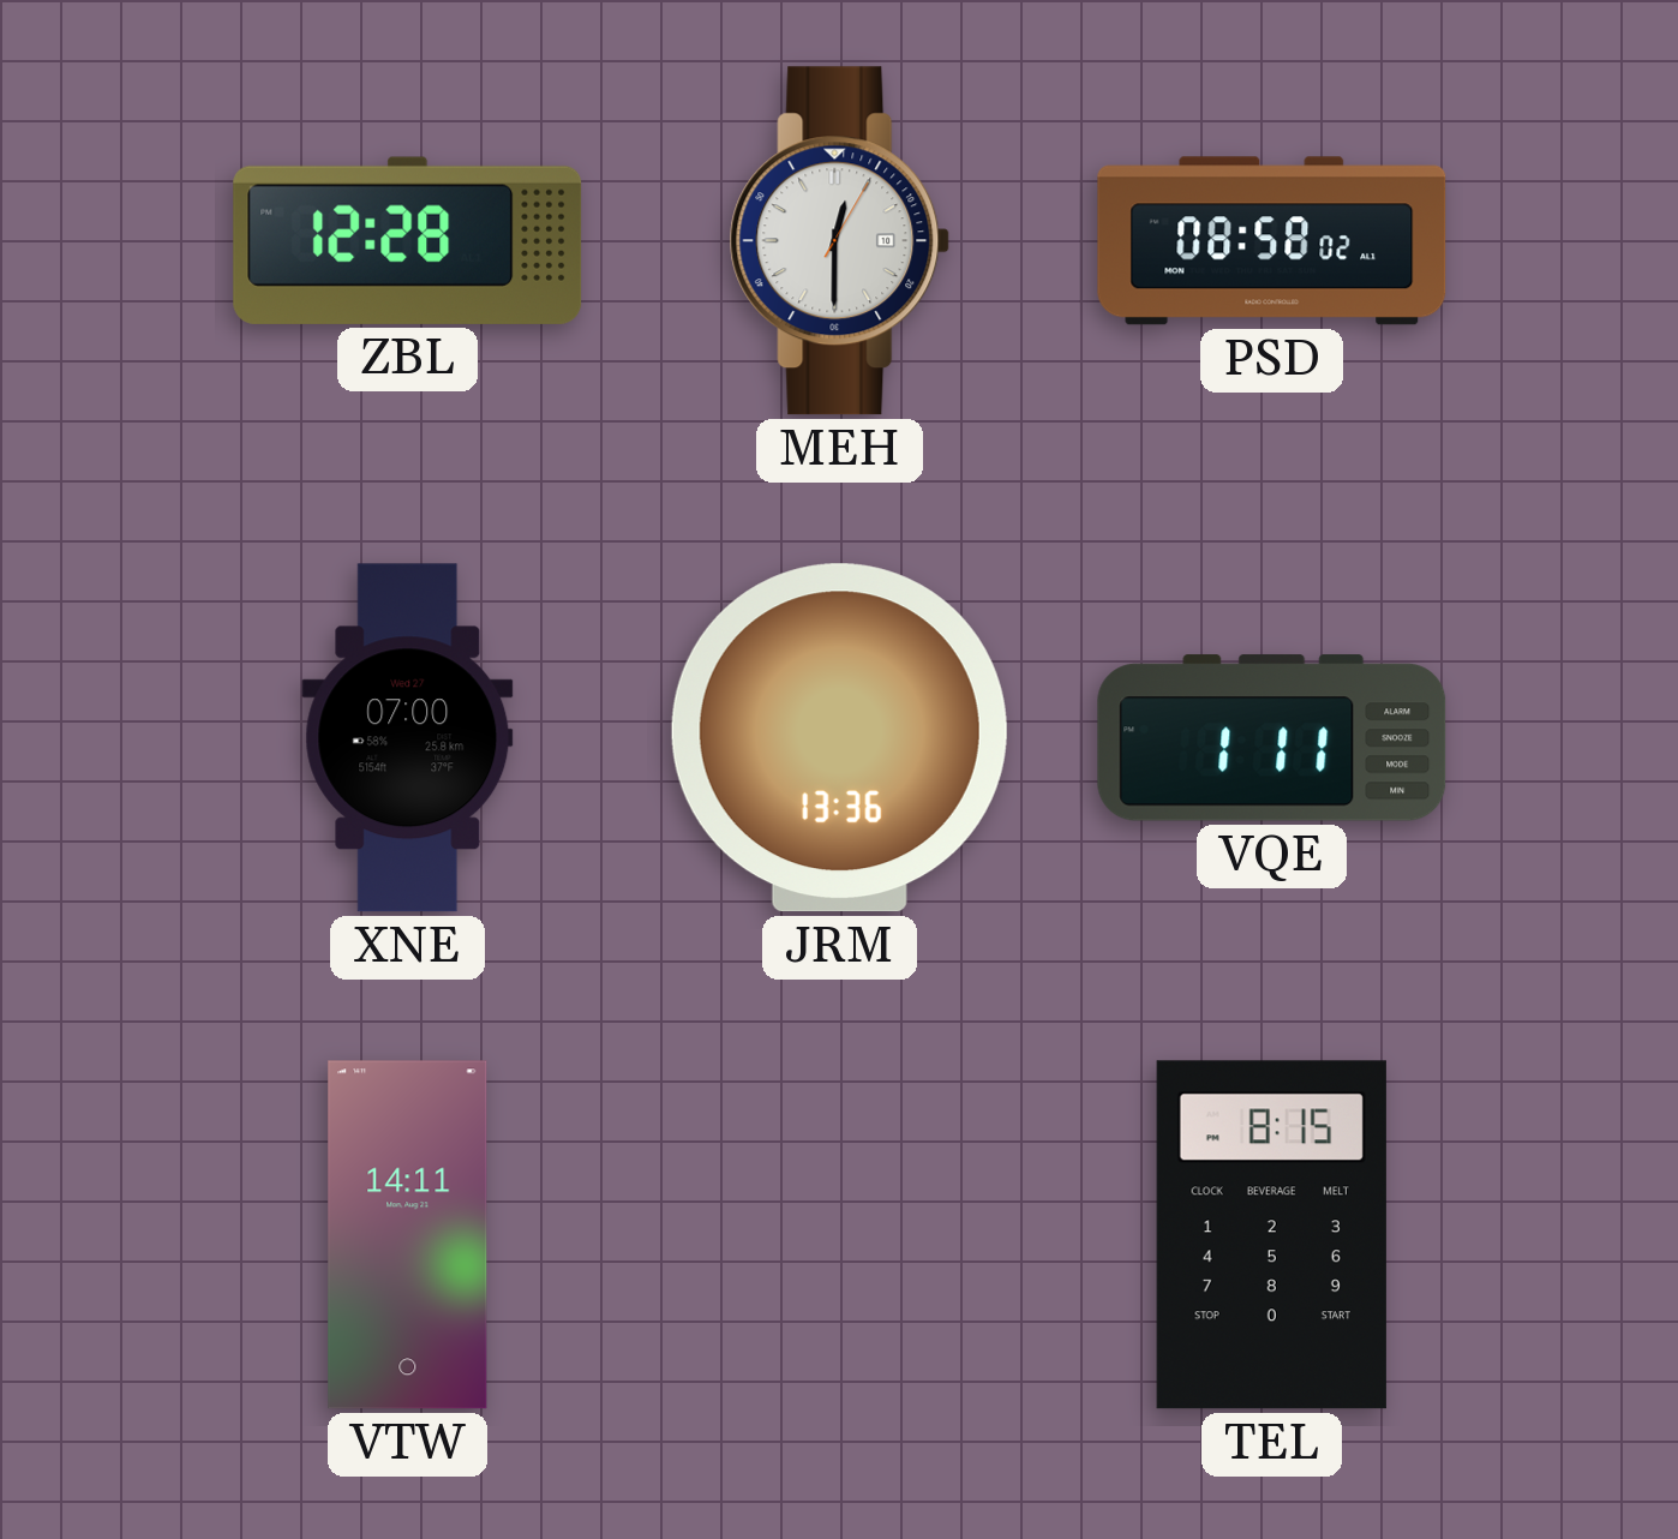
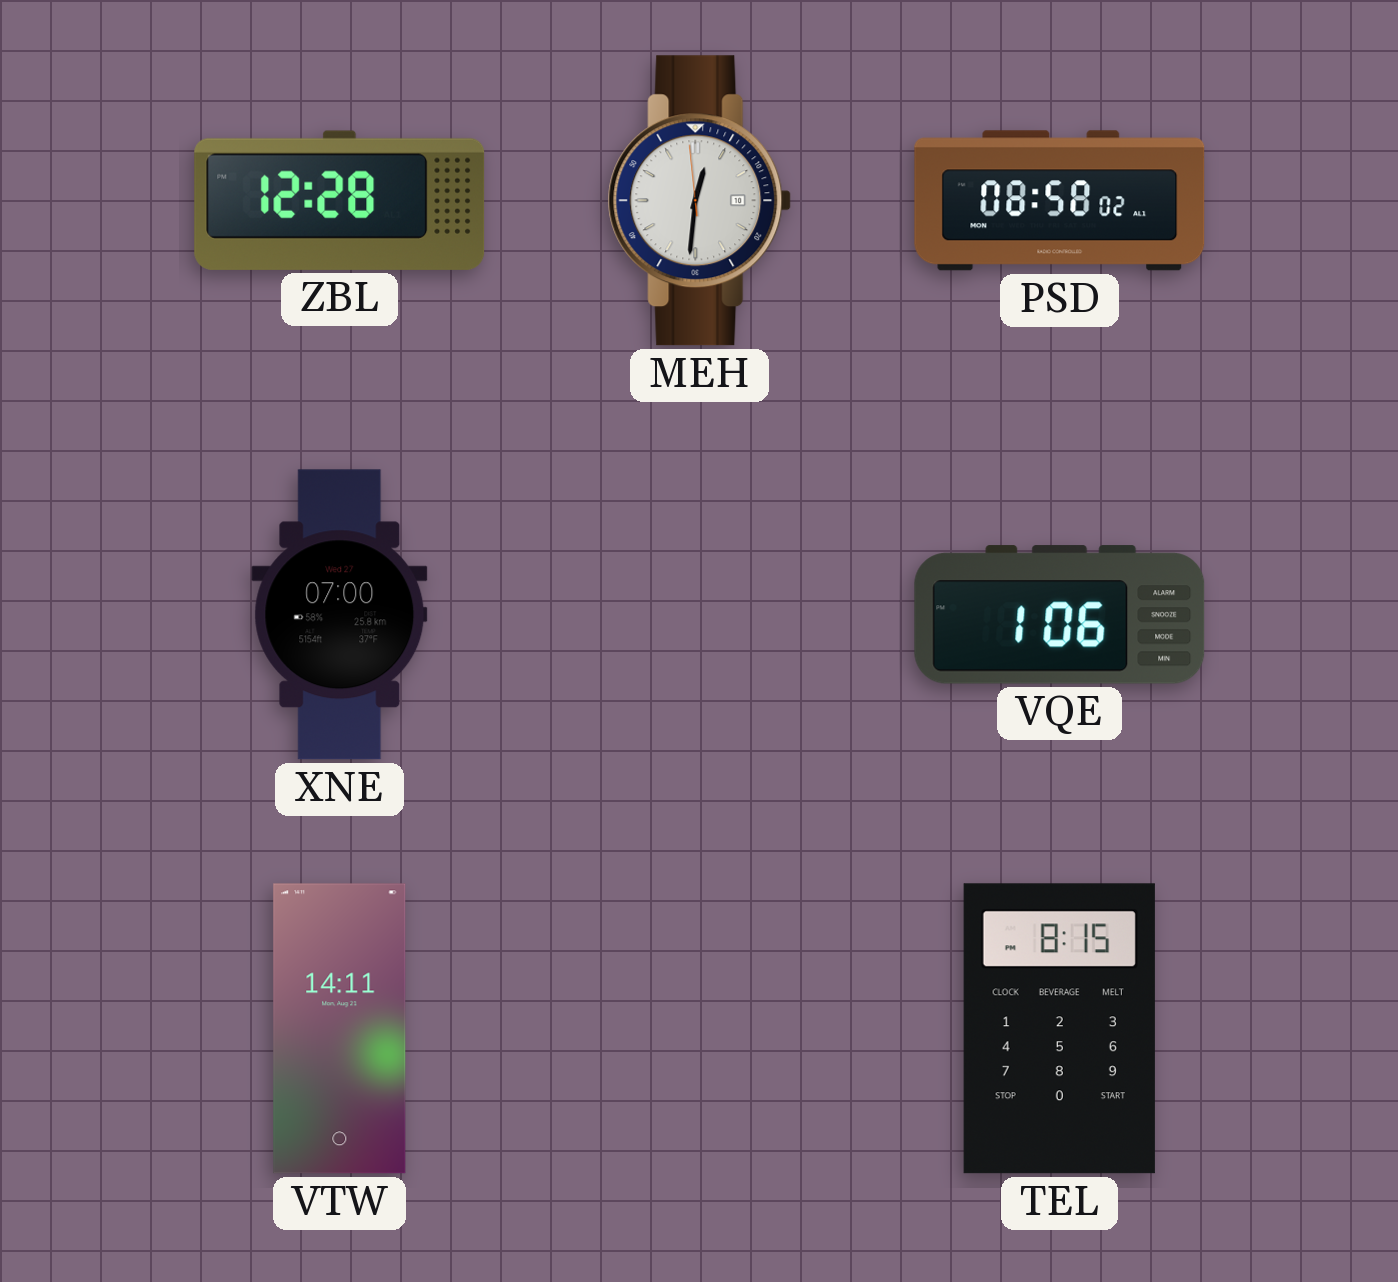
MEH: 12:30:05 -> 12:30:59 (700, 201)
JRM: 13:36 -> none (839, 738)
VQE: 1:11 -> 1:06 (1060, 615)
